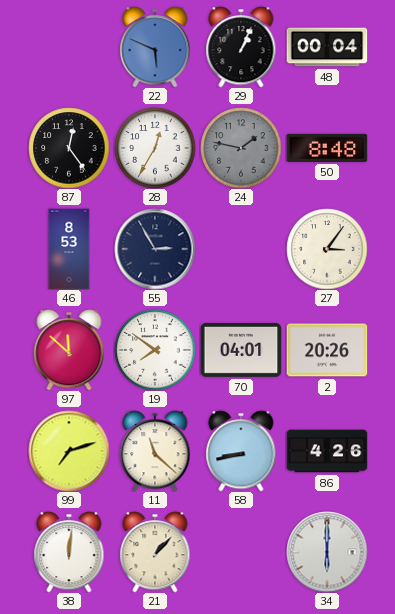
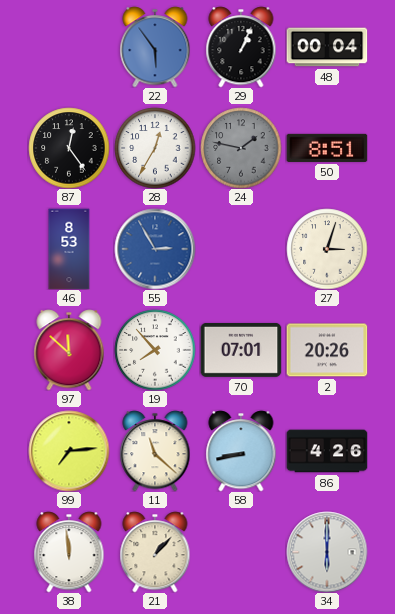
22: 5:49 -> 5:54 (155, 47)
50: 8:48 -> 8:51 (327, 148)
55 dial: navy -> blue (155, 249)
27: 3:06 -> 3:03 (327, 249)
19: 7:51 -> 7:53 (155, 350)
70: 04:01 -> 07:01 (241, 350)
99: 7:12 -> 7:14 (69, 451)
38: 12:01 -> 11:59 (69, 552)
